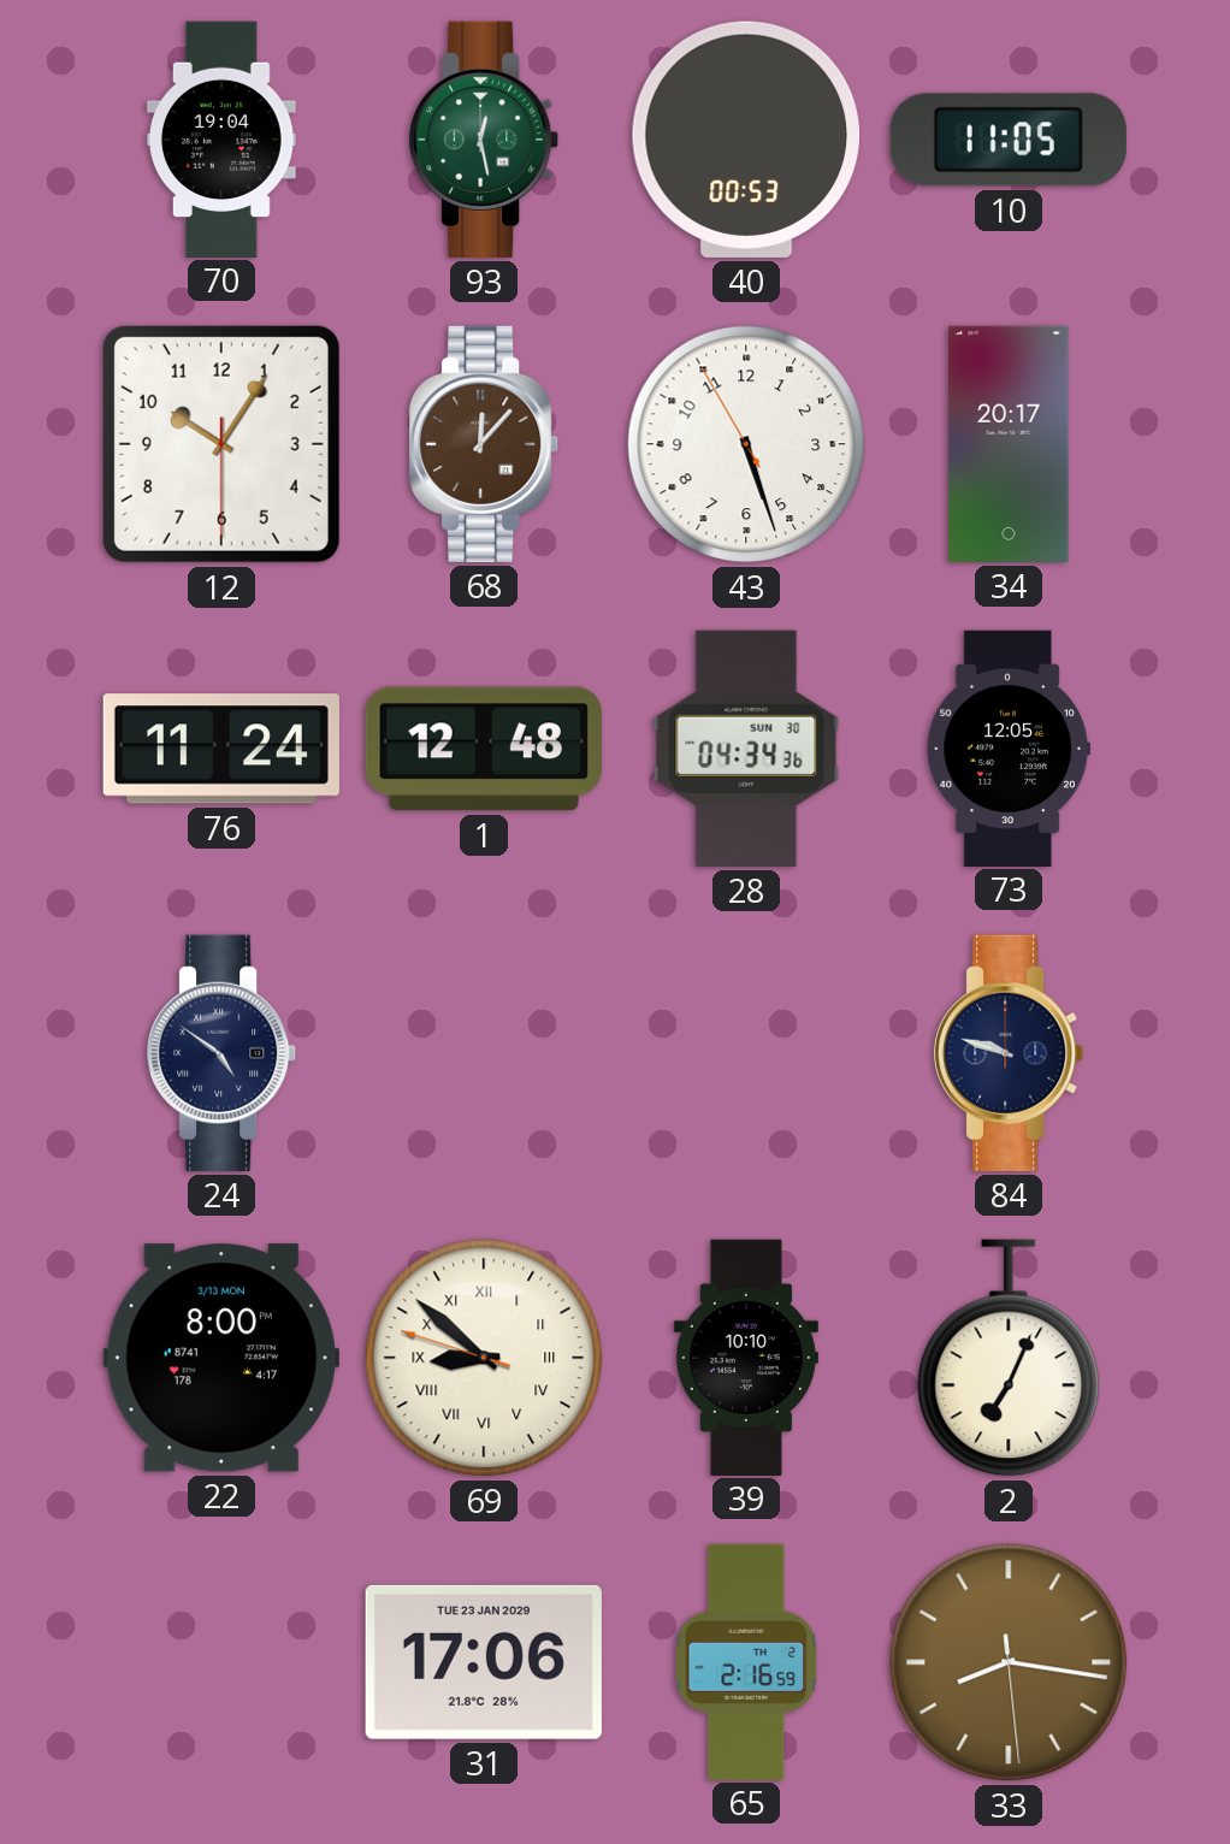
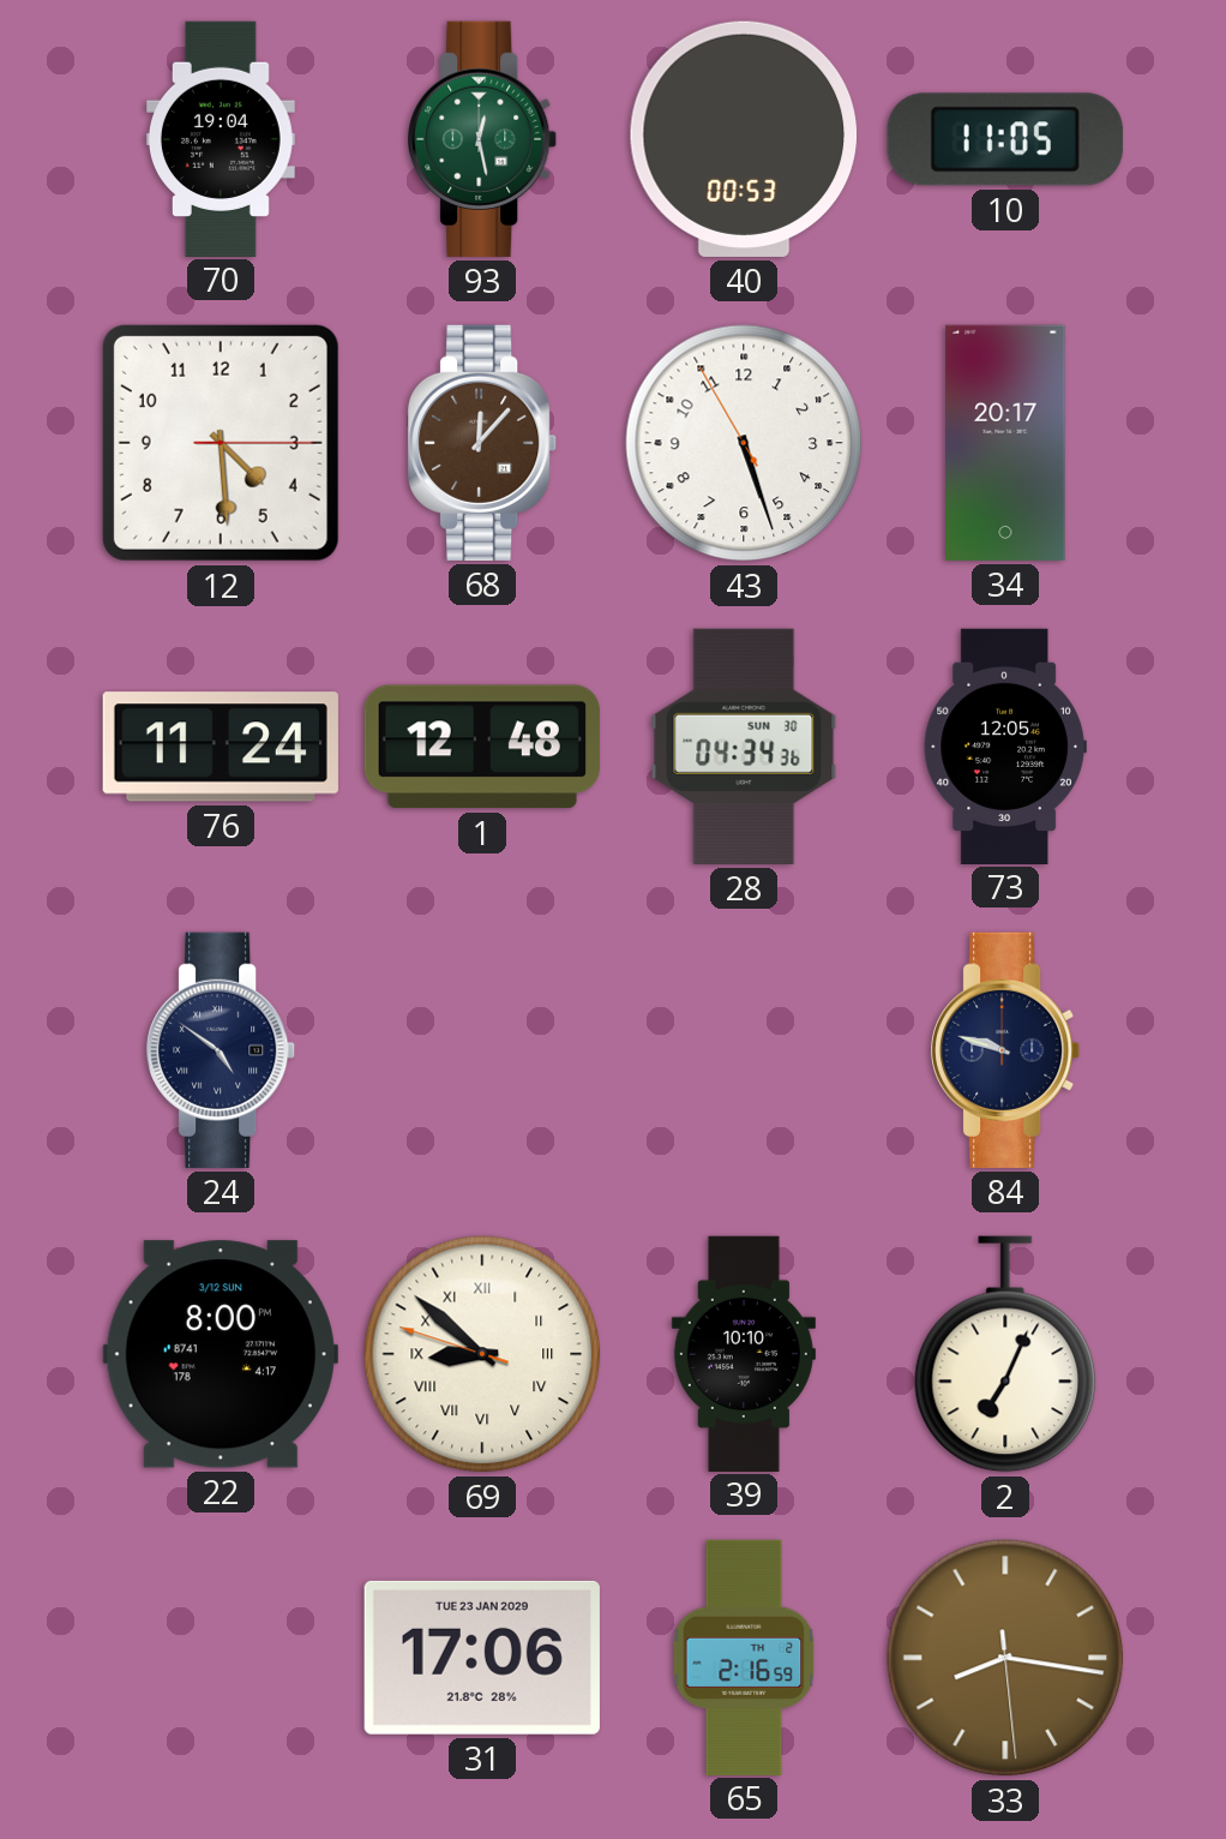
12: 10:05 -> 4:29 (221, 443)
22 date: 3/13 MON -> 3/12 SUN (221, 1354)
